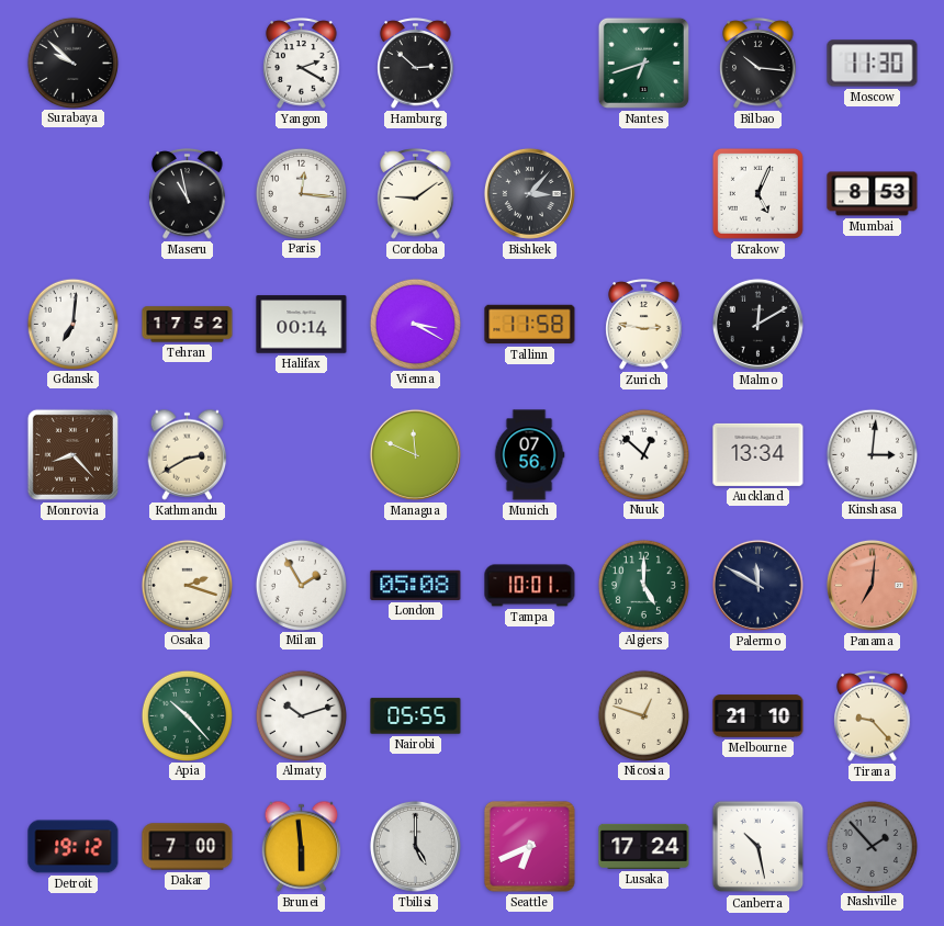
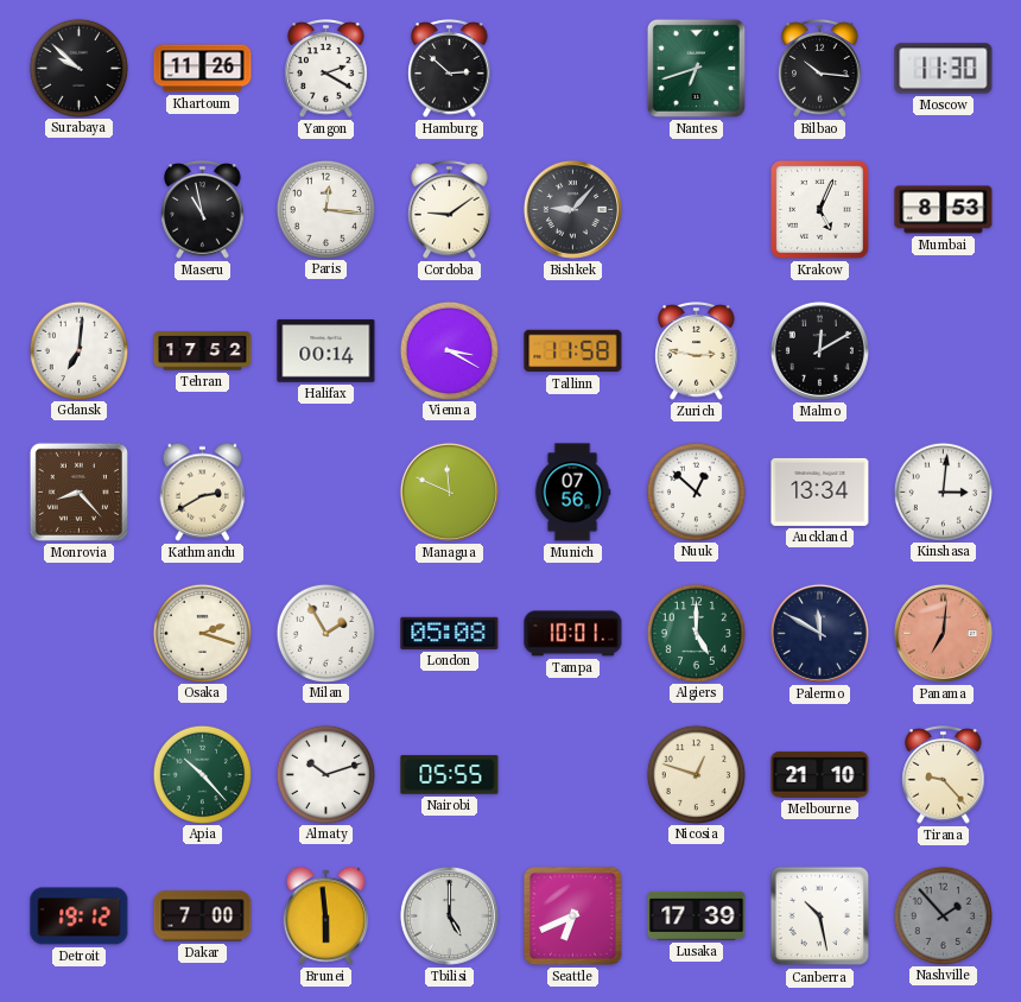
Khartoum: none -> 11:26 (203, 69)
Bishkek: 3:07 -> 9:07 (572, 209)
Lusaka: 17:24 -> 17:39 (697, 915)
